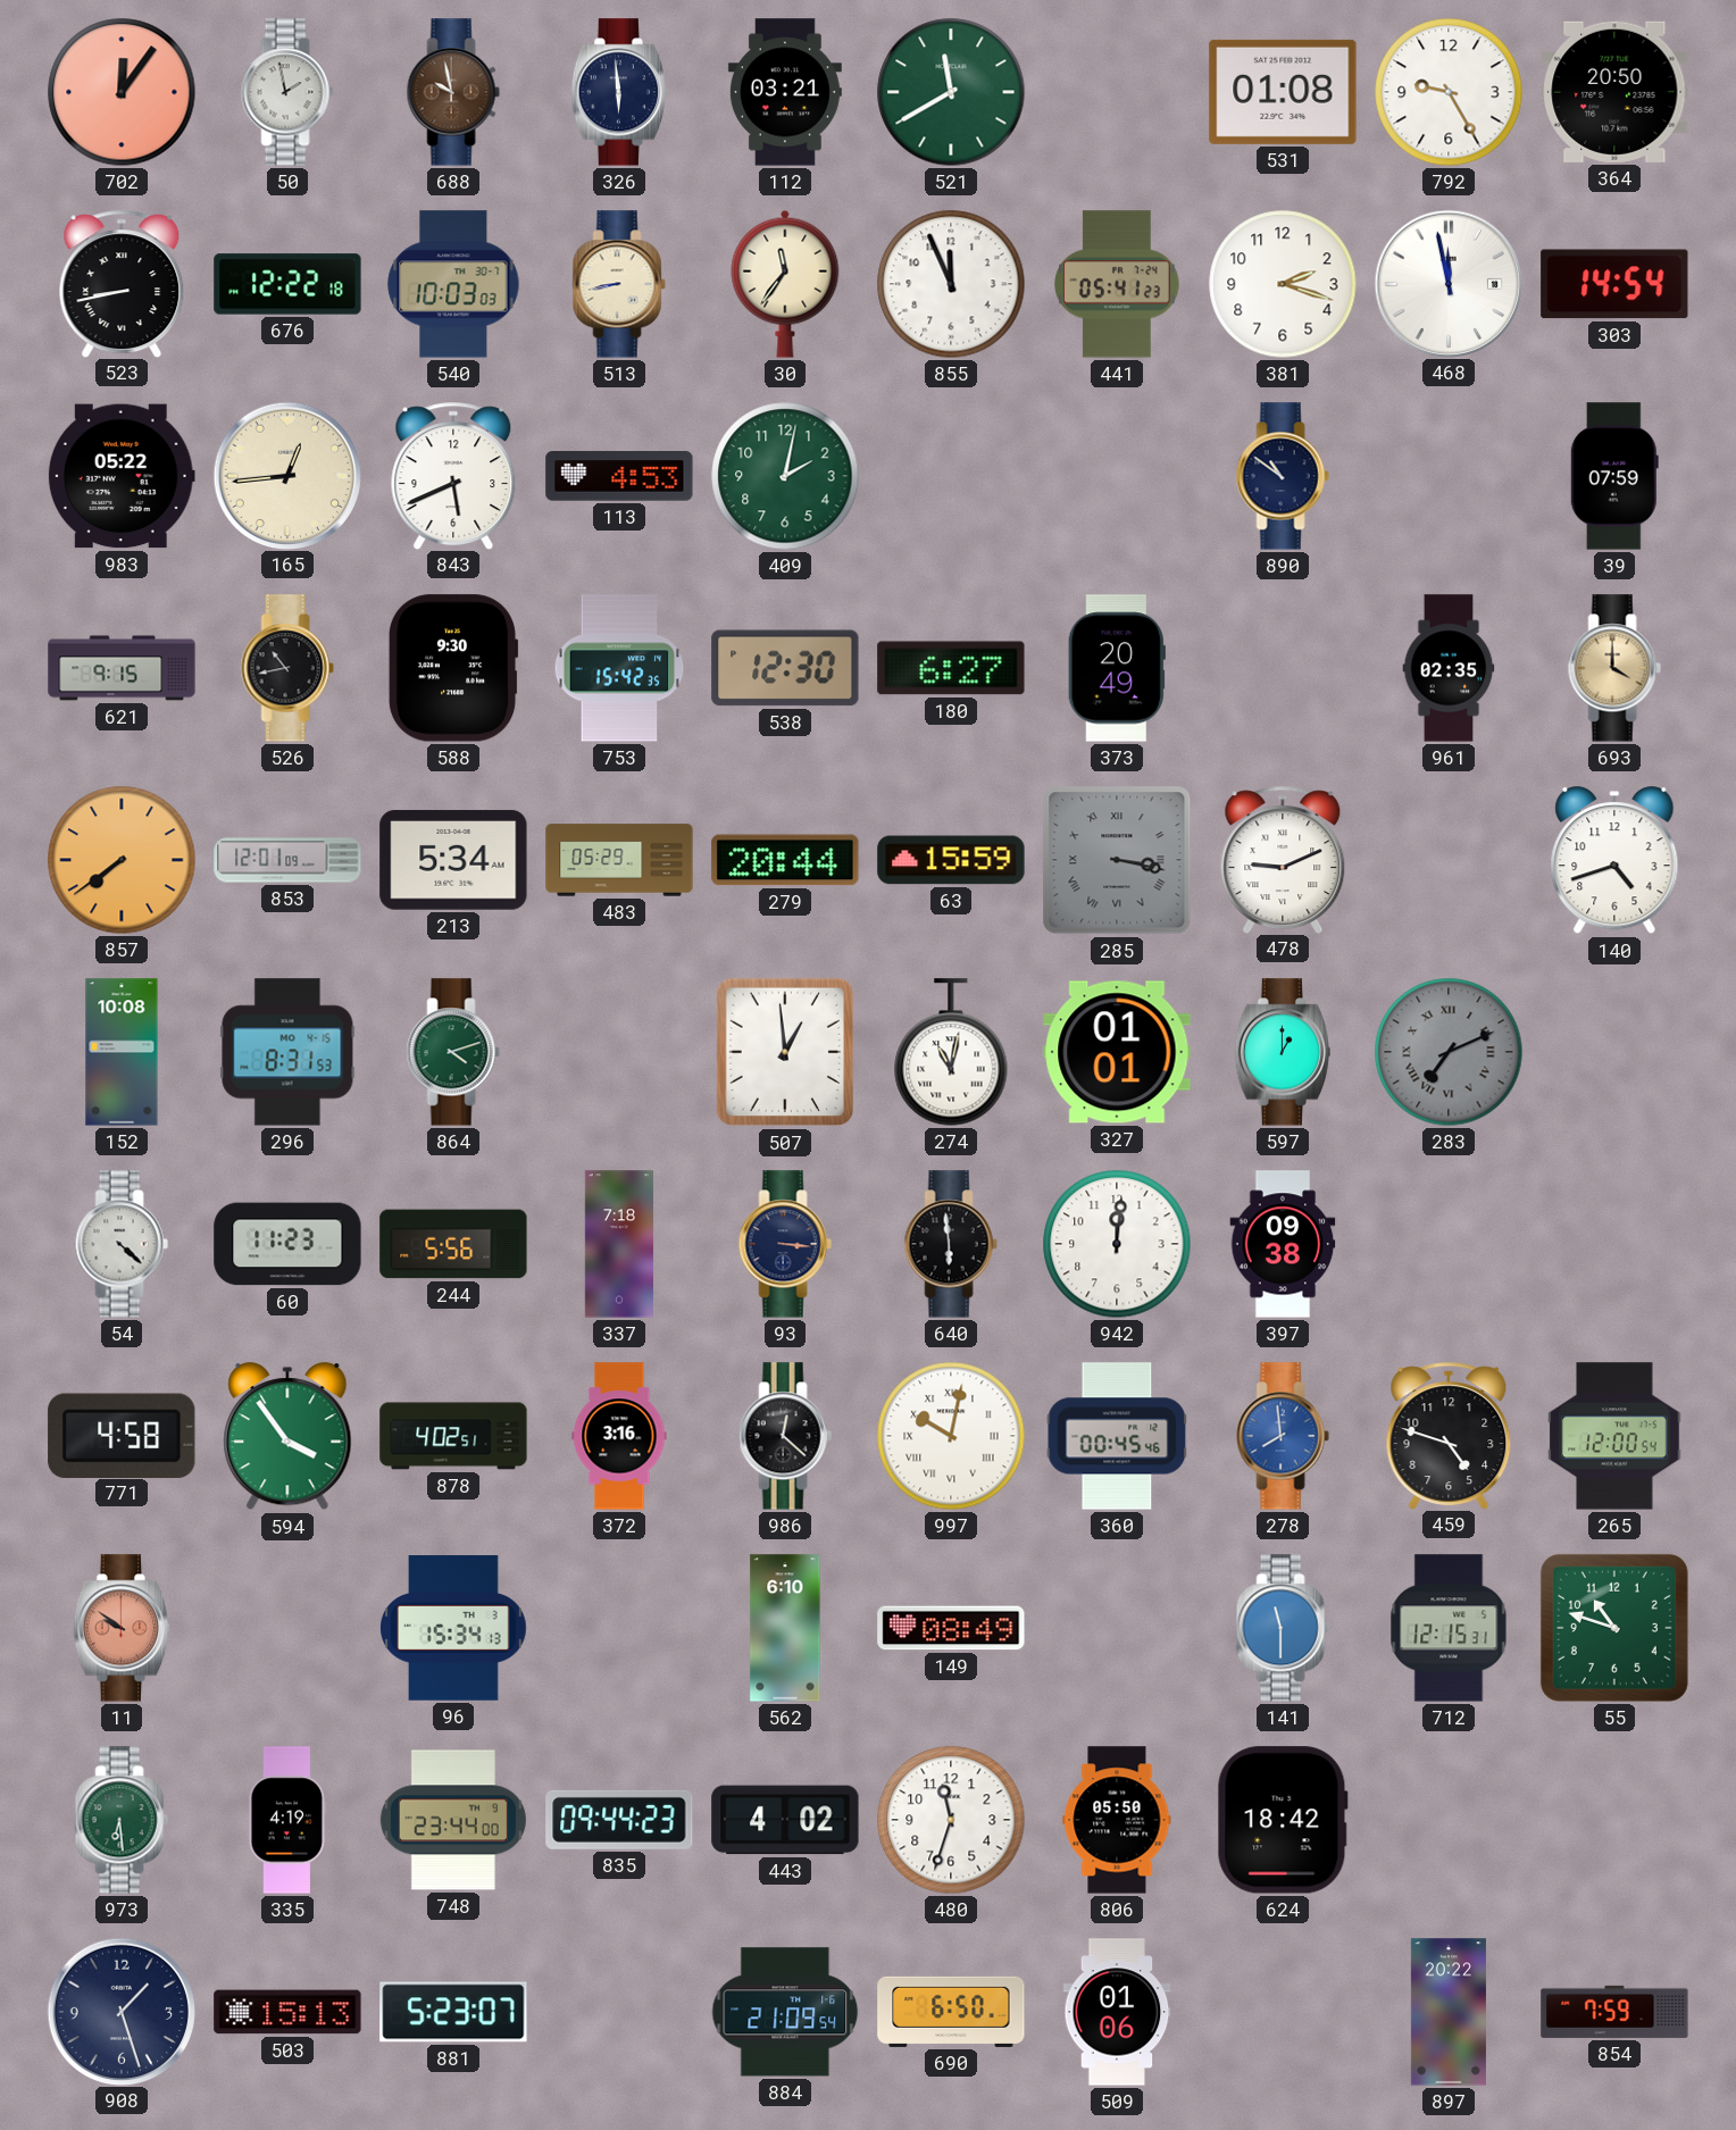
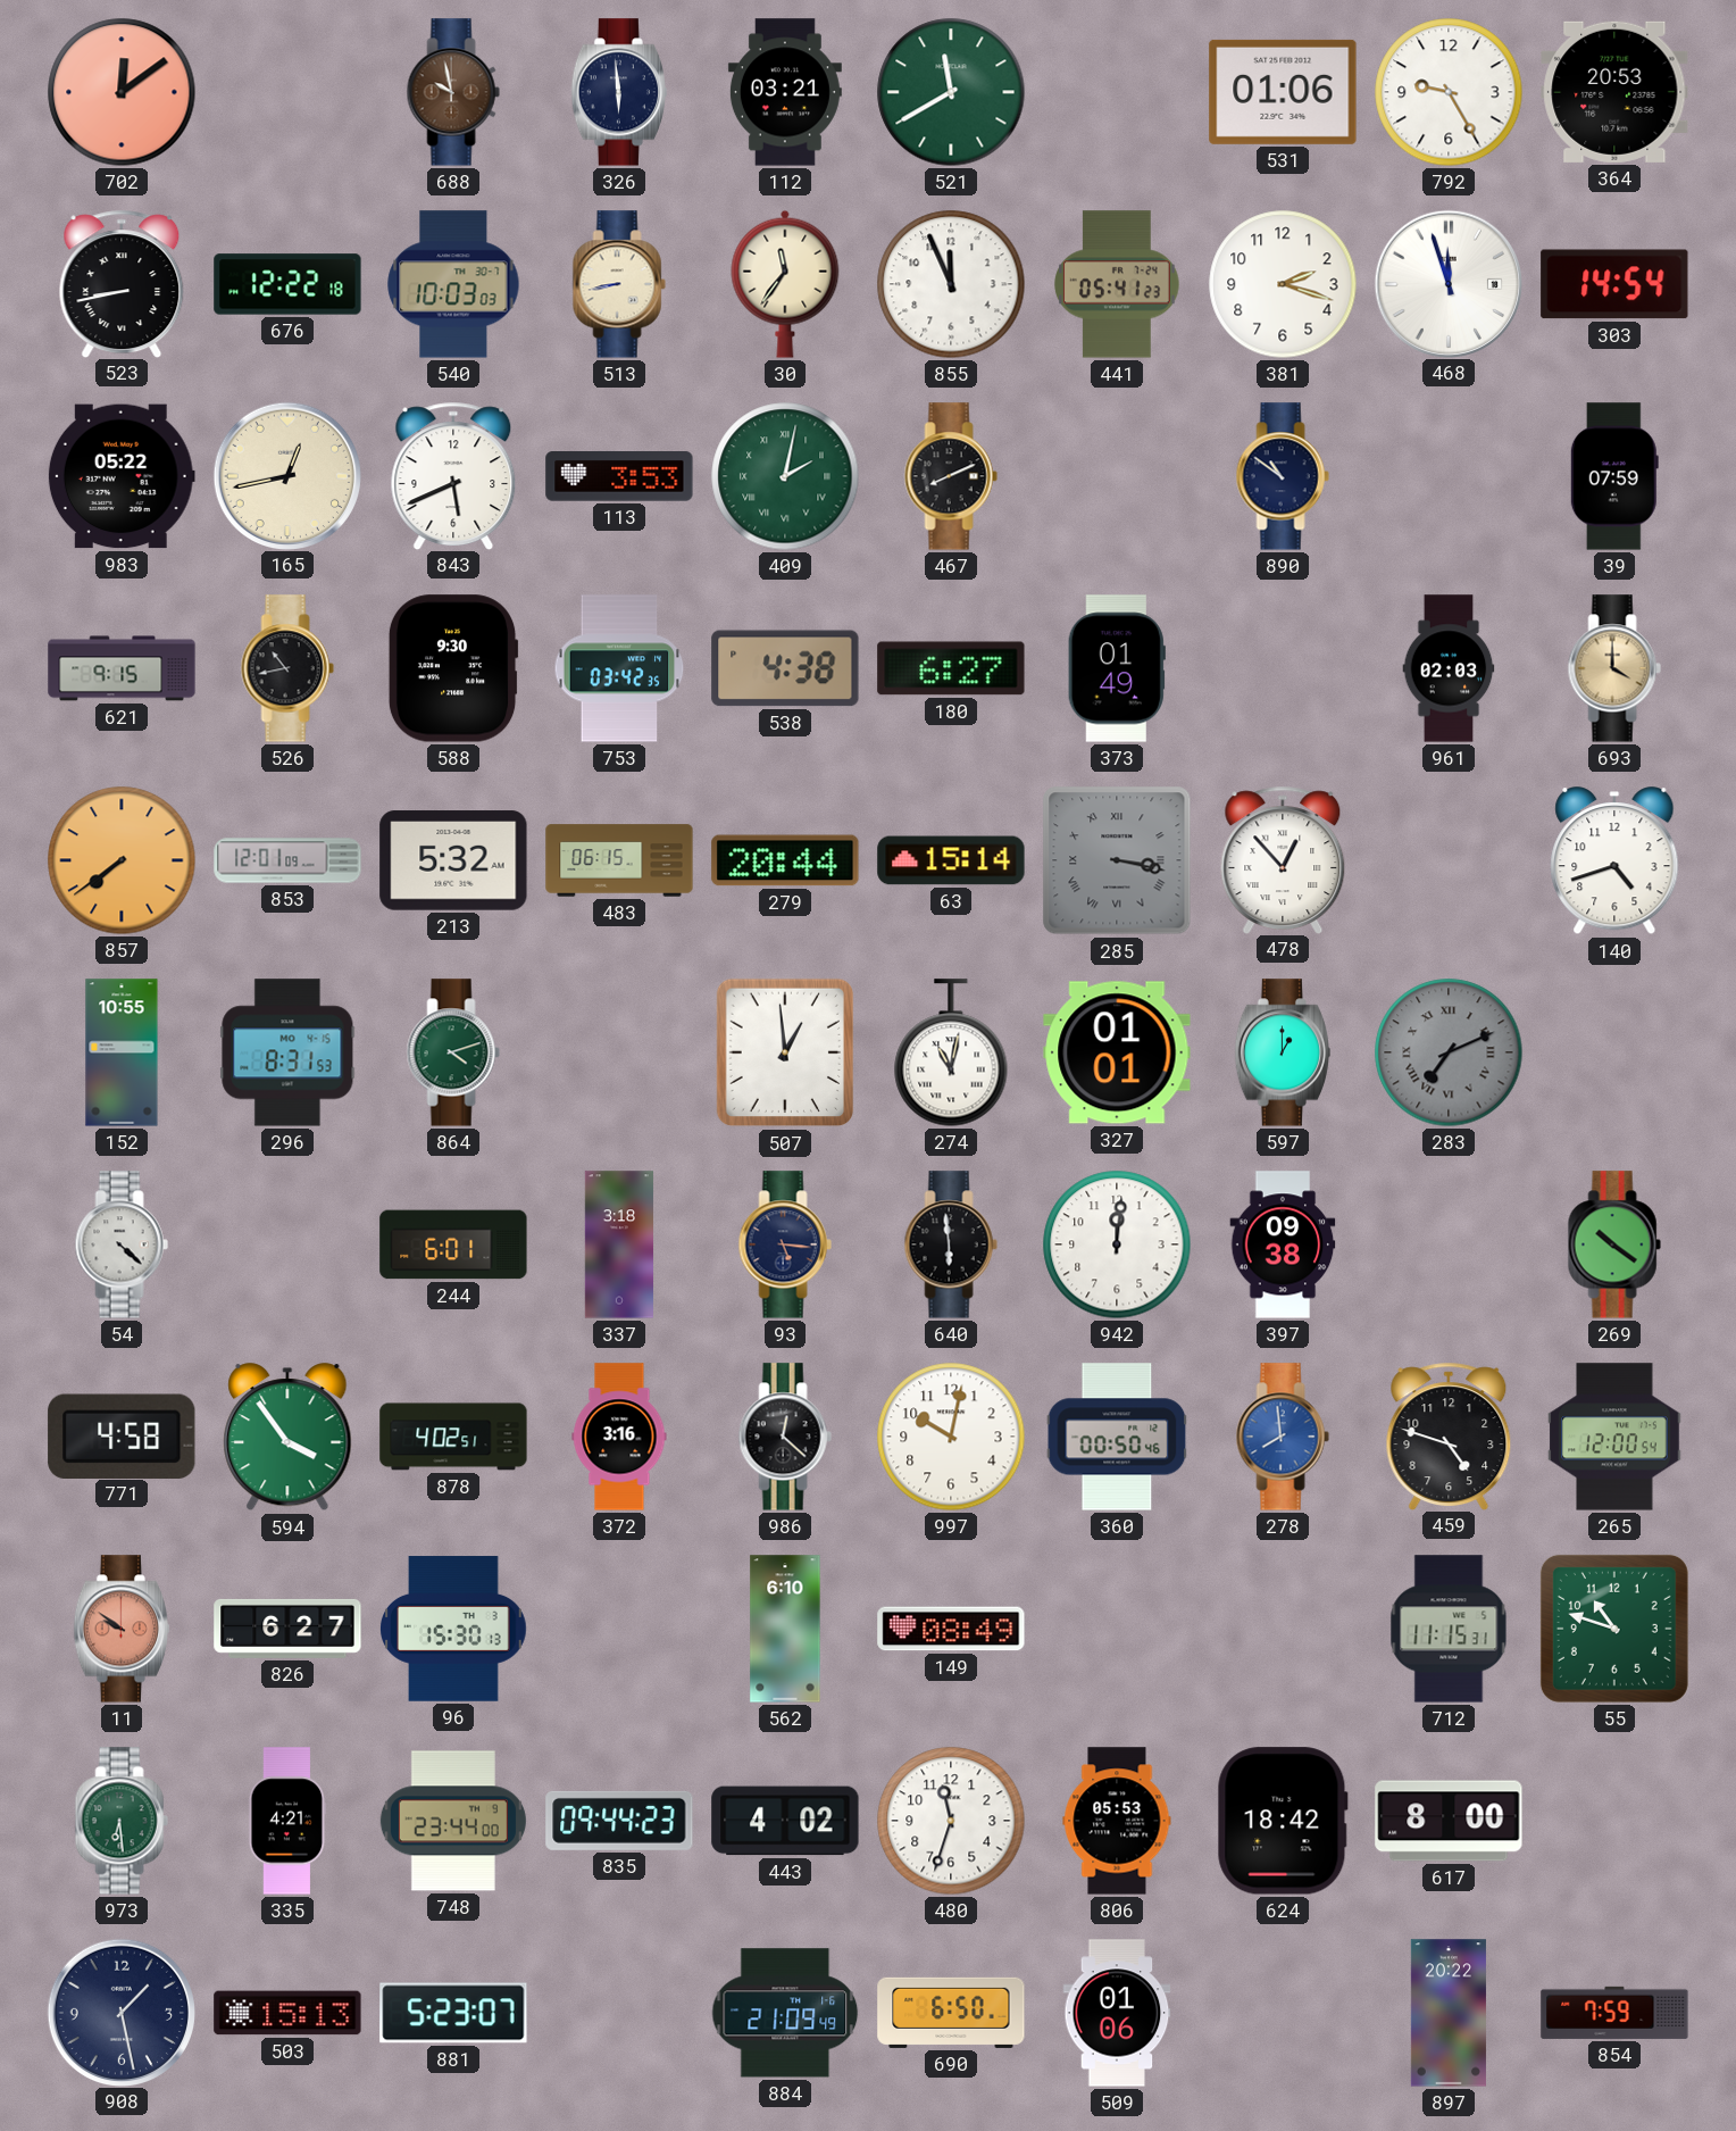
702: 12:06 -> 12:09 (122, 92)
50: 1:58 -> none (287, 92)
531: 01:08 -> 01:06 (1283, 92)
364: 20:50 -> 20:53 (1614, 92)
468: 11:58 -> 11:57 (1447, 283)
165: 12:44 -> 12:43 (286, 475)
113: 4:53 -> 3:53 (619, 477)
409 numerals: Arabic -> Roman (785, 476)
467: none -> 8:11 (951, 476)
753: 15:42 -> 03:42 (619, 668)
538: 12:30 -> 4:38 (785, 668)
373: 20:49 -> 01:49 (1117, 668)
961: 02:35 -> 02:03 (1449, 668)
213: 5:34 -> 5:32 (453, 860)
483: 05:29 -> 06:15 (619, 860)
63: 15:59 -> 15:14 (951, 860)
478: 9:11 -> 12:53 (1283, 859)
152: 10:08 -> 10:55 (122, 1052)
60: 11:23 -> none (287, 1244)
244: 5:56 -> 6:01 (453, 1245)
337: 7:18 -> 3:18 (619, 1245)
93: 3:16 -> 5:16 (785, 1245)
269: none -> 10:21 (1614, 1245)
997 numerals: Roman -> Arabic (951, 1437)
360: 00:45 -> 00:50 (1117, 1437)
826: none -> 6:27 (287, 1629)
96: 15:34 -> 15:30 (453, 1629)
141: 11:30 -> none (1283, 1628)
712: 12:15 -> 11:15 (1449, 1629)
335: 4:19 -> 4:21 (287, 1821)
806: 05:50 -> 05:53 (1117, 1821)
617: none -> 8:00 (1449, 1821)
908: 1:27 -> 1:28 (120, 2012)
884: 21:09:54 -> 21:09:49 (785, 2013)
